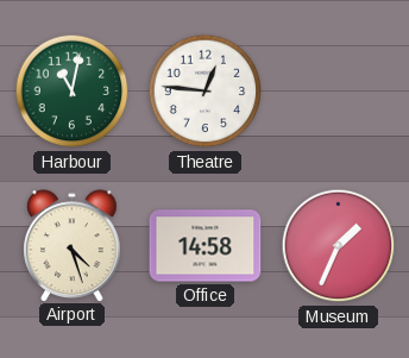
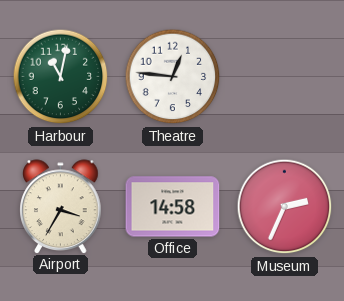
Airport: 4:27 -> 3:35 (61, 206)
Museum: 1:34 -> 2:34 (285, 207)
